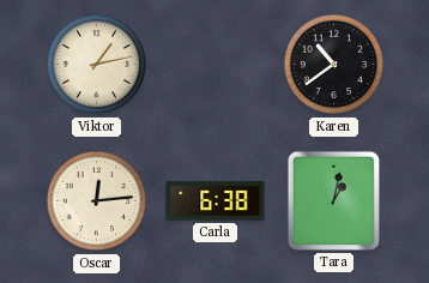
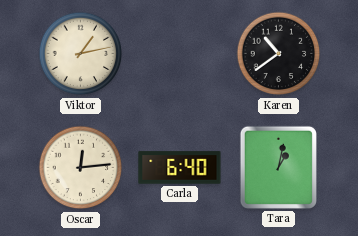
Carla: 6:38 -> 6:40 (180, 168)
